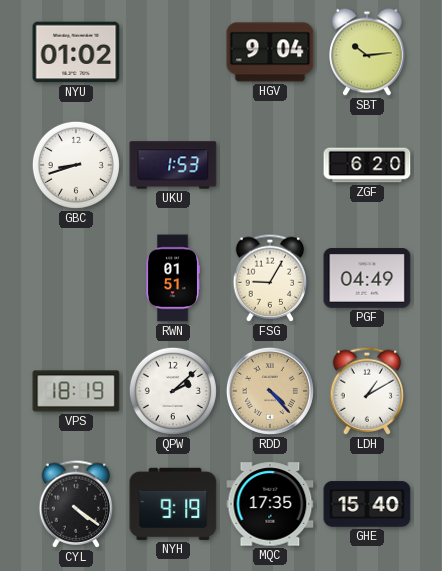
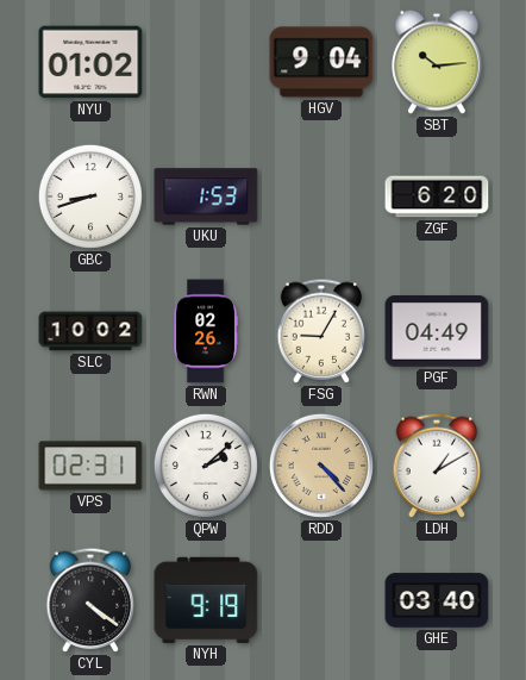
SLC: none -> 10:02 (90, 331)
RWN: 01:51 -> 02:26 (205, 331)
VPS: 18:19 -> 02:31 (90, 466)
MQC: 17:35 -> none (270, 504)
GHE: 15:40 -> 03:40 (437, 600)
